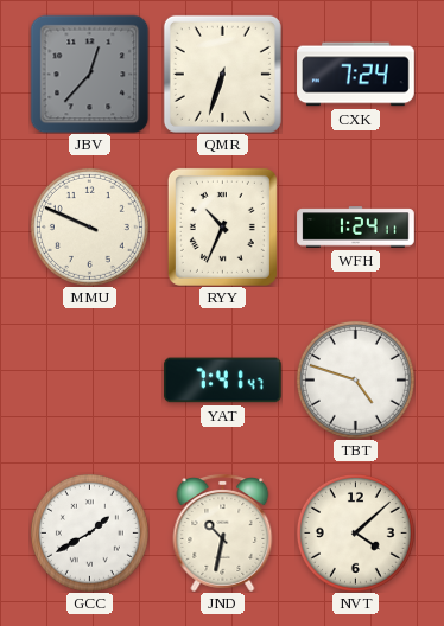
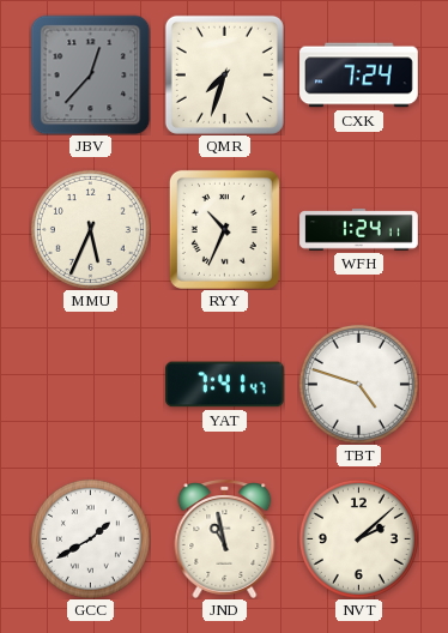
QMR: 6:33 -> 7:33 (224, 74)
MMU: 9:49 -> 5:34 (90, 229)
JND: 10:32 -> 10:58 (225, 539)
NVT: 4:08 -> 2:08 (358, 538)
